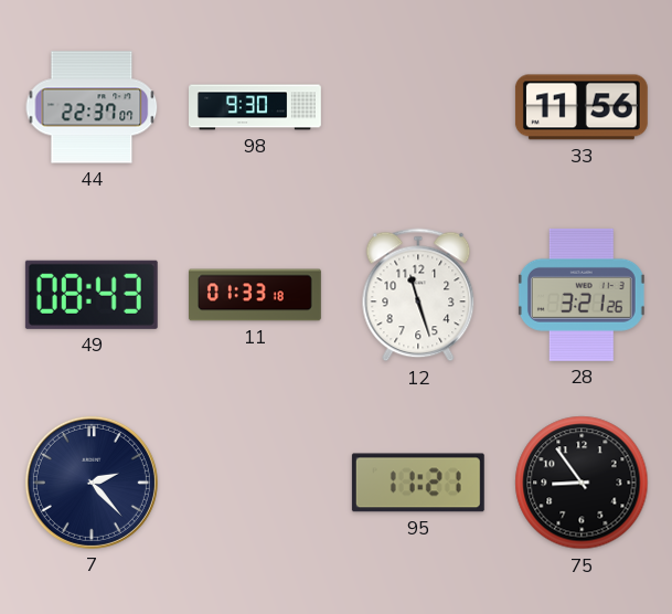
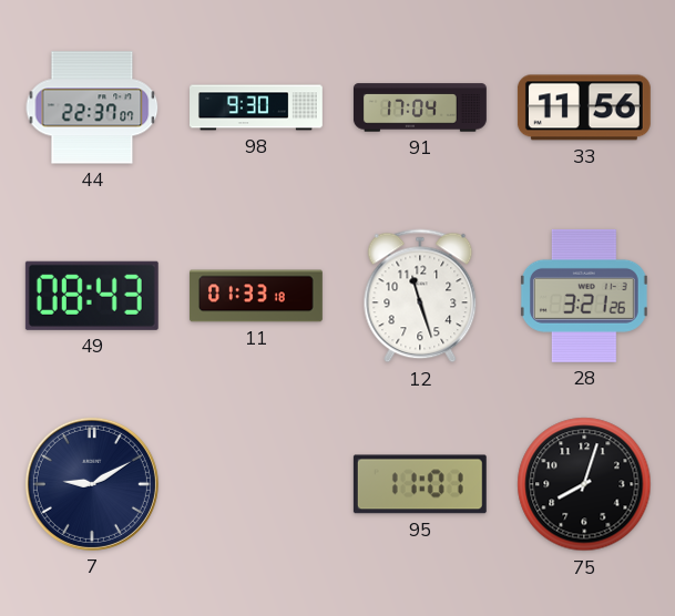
91: none -> 17:04 (420, 107)
7: 2:23 -> 9:10 (92, 484)
95: 11:21 -> 11:01 (420, 484)
75: 8:54 -> 8:03 (584, 484)
